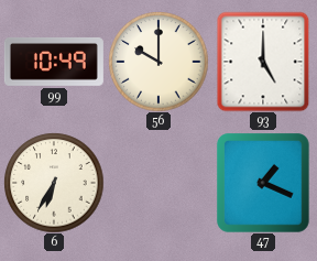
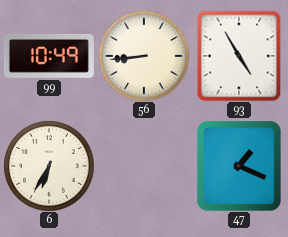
56: 10:00 -> 8:44 (144, 56)
93: 5:00 -> 4:55 (239, 56)
